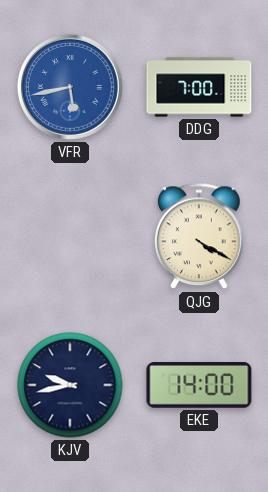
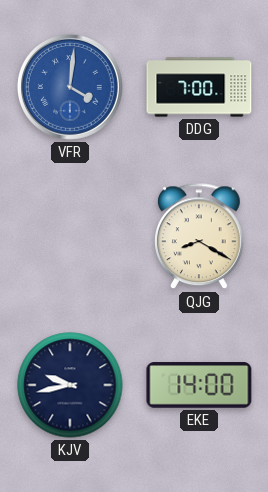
VFR: 5:43 -> 4:01 (70, 87)
QJG: 4:20 -> 8:20 (200, 237)
